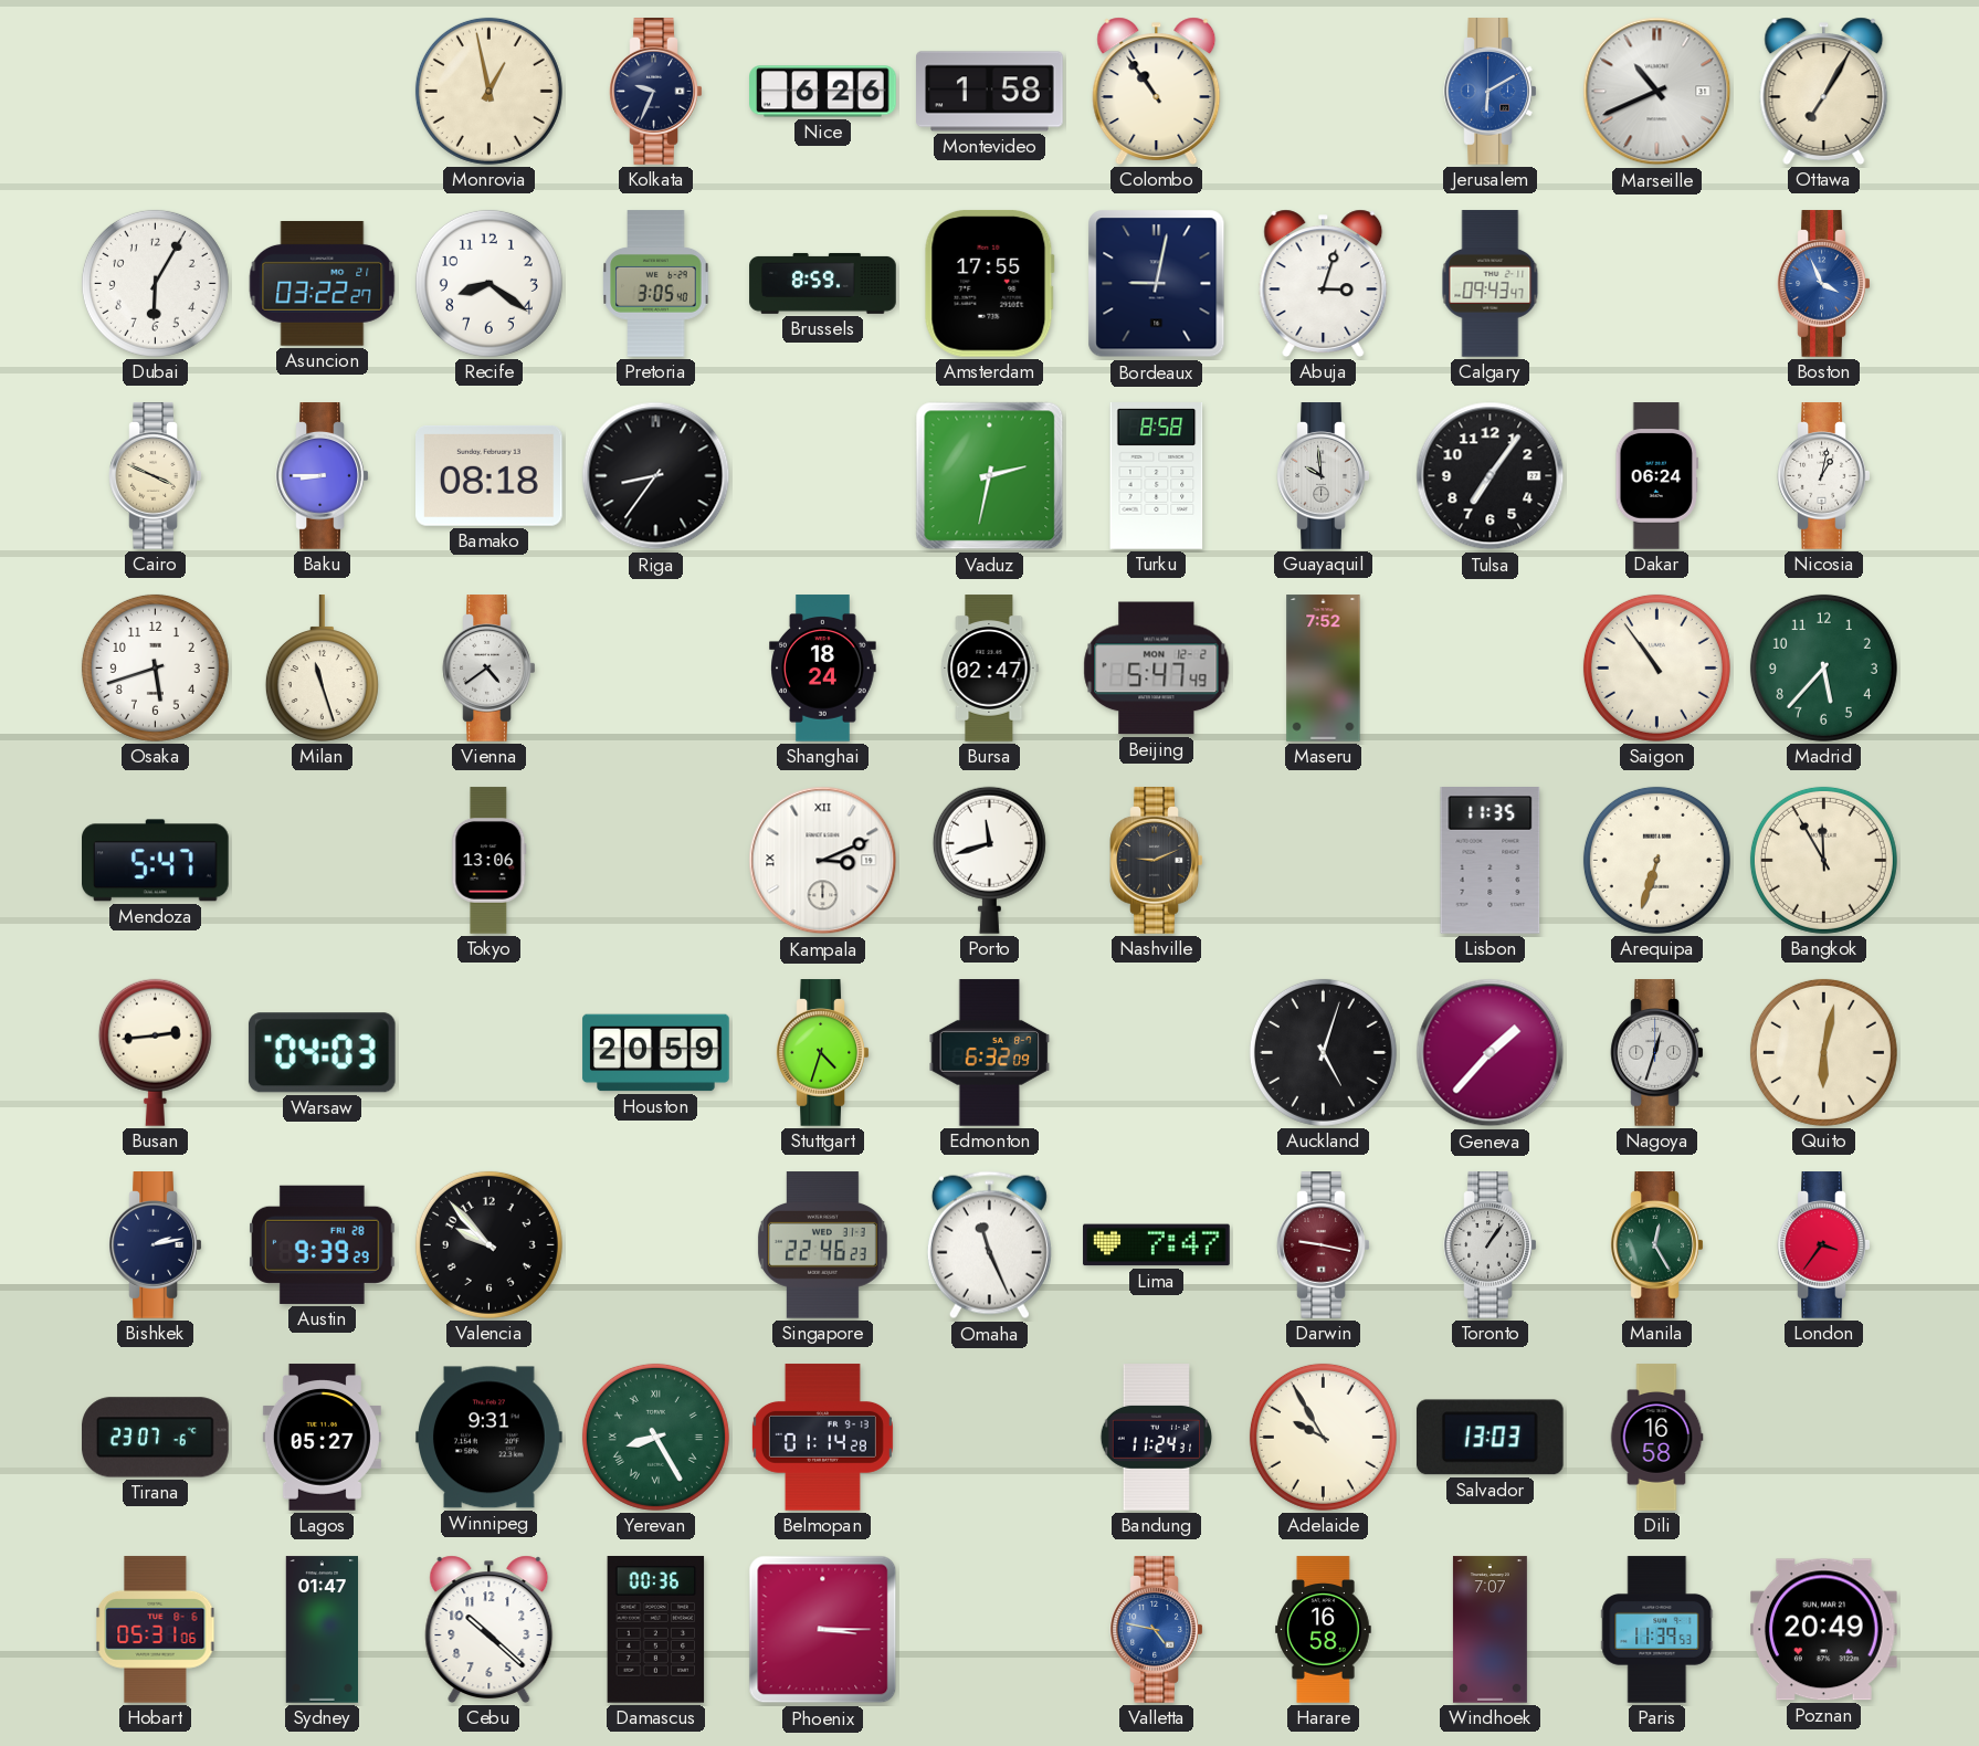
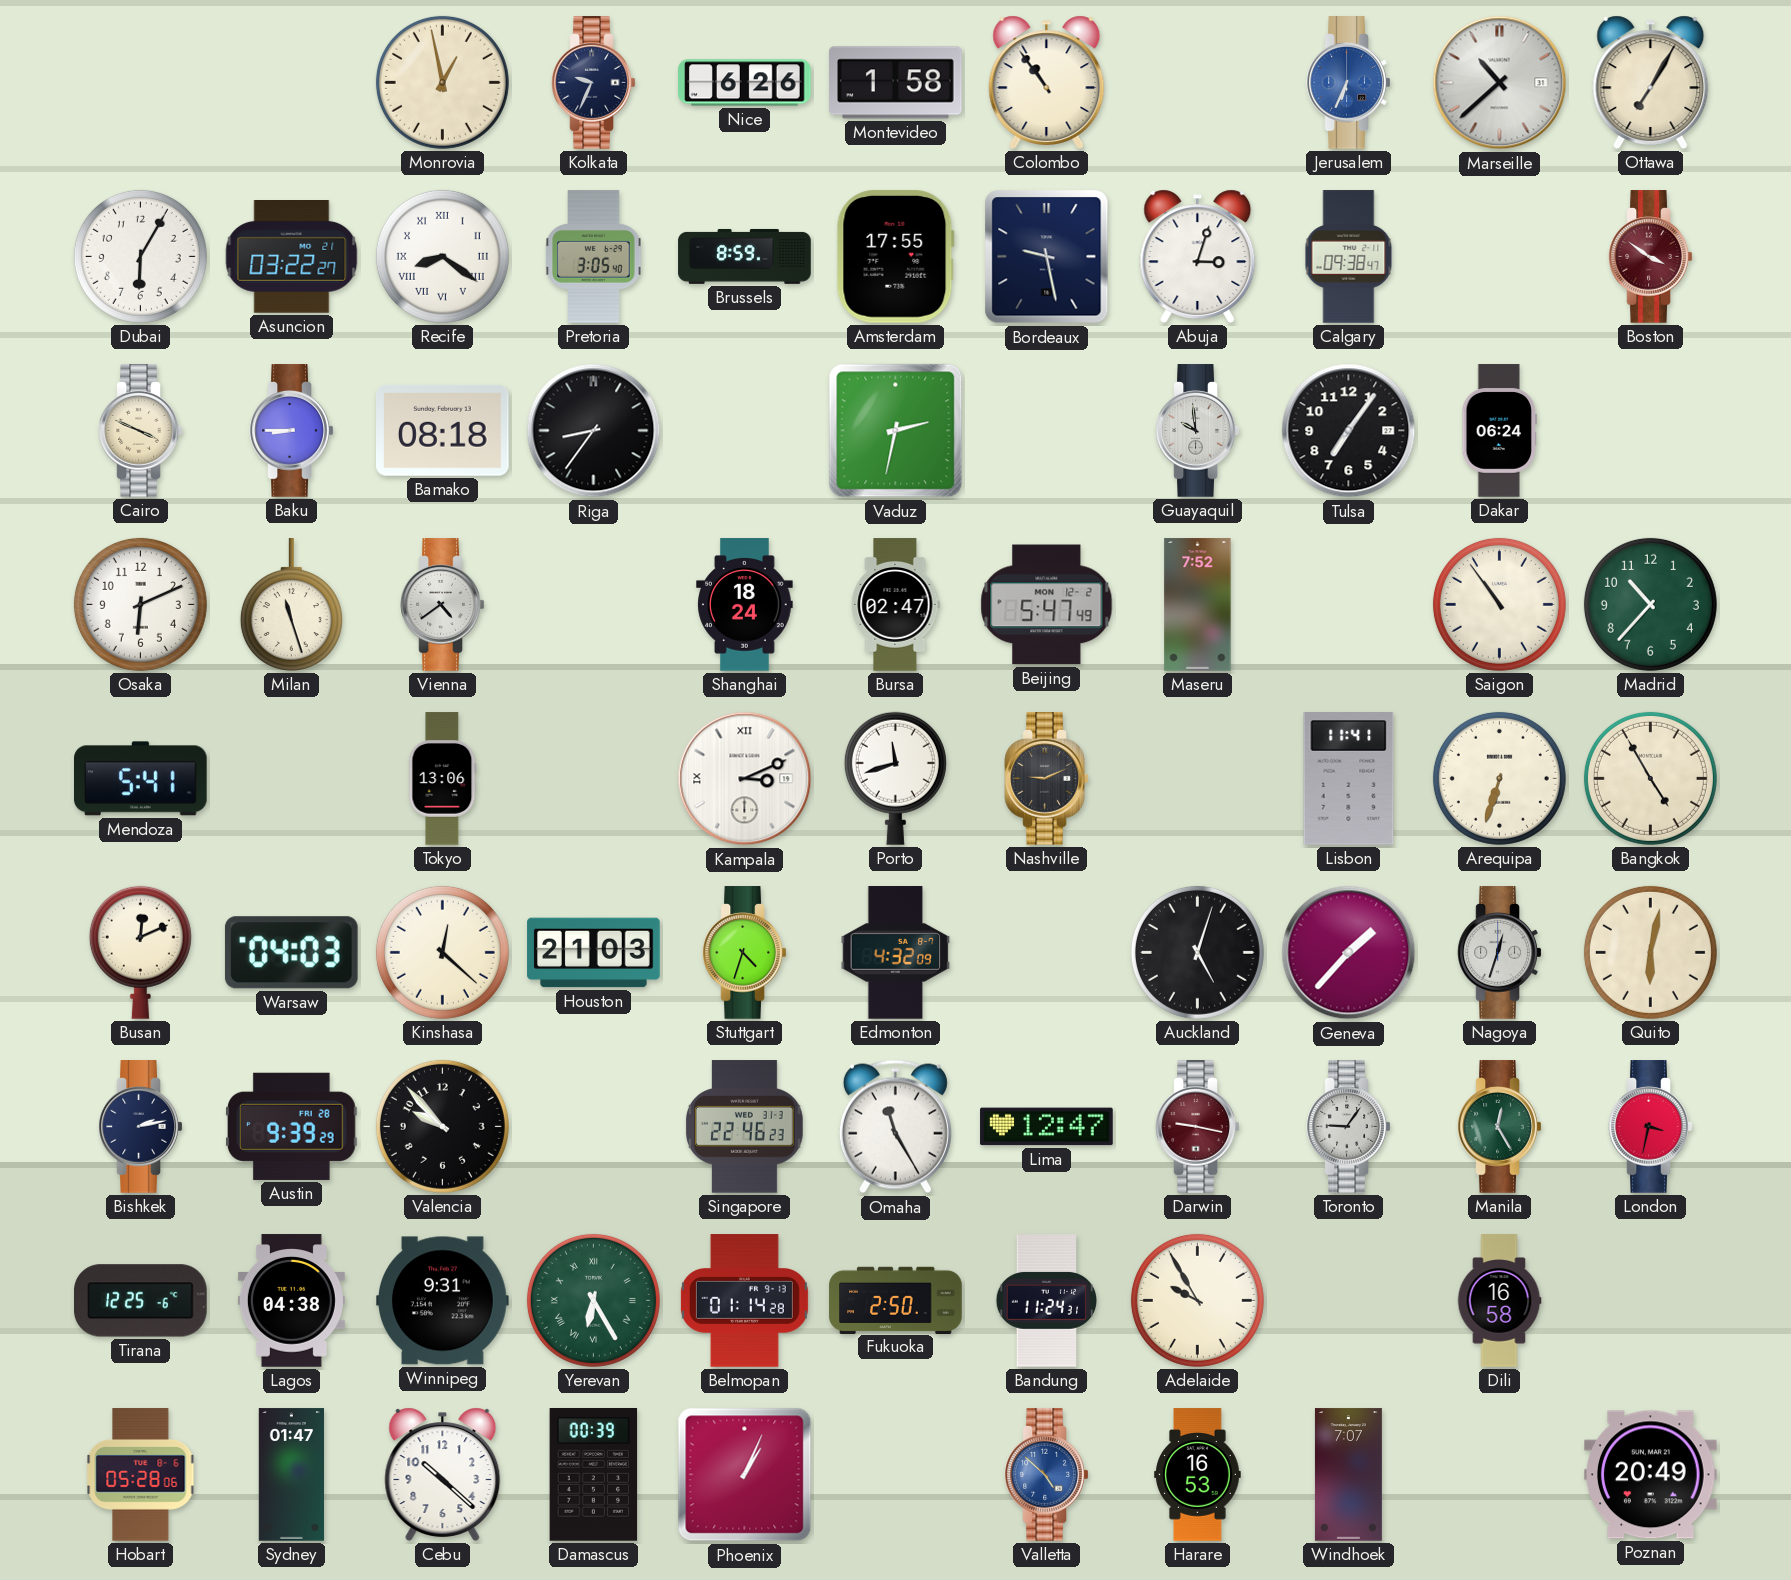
Jerusalem: 6:10 -> 6:34 (1349, 83)
Marseille: 10:41 -> 10:38 (1500, 83)
Recife numerals: Arabic -> Roman (442, 256)
Bordeaux: 9:02 -> 9:28 (1047, 257)
Calgary: 09:43 -> 09:38 (1349, 257)
Boston: 3:56 -> 3:51 (1651, 257)
Boston dial: blue -> burgundy (1651, 257)
Turku: 8:58 -> none (1157, 476)
Nicosia: 1:02 -> none (1824, 476)
Osaka: 5:42 -> 6:11 (140, 604)
Madrid: 5:37 -> 10:37 (1650, 604)
Mendoza: 5:47 -> 5:41 (141, 779)
Lisbon: 11:35 -> 11:41 (1349, 779)
Bangkok: 11:55 -> 4:55 (1650, 778)
Busan: 2:44 -> 12:11 (140, 952)
Kinshasa: none -> 12:22 (442, 952)
Houston: 20:59 -> 21:03 (594, 953)
Edmonton: 6:32 -> 4:32 (896, 953)
Omaha: 11:26 -> 11:25 (895, 1127)
Lima: 7:47 -> 12:47 (1047, 1127)
Toronto: 1:06 -> 9:06 (1349, 1127)
London: 3:36 -> 3:32 (1651, 1127)
Tirana: 23:07 -> 12:25 (141, 1301)
Lagos: 05:27 -> 04:38 (291, 1301)
Yerevan: 8:25 -> 6:25 (593, 1300)
Fukuoka: none -> 2:50 (896, 1300)
Salvador: 13:03 -> none (1489, 1438)
Hobart: 05:31 -> 05:28 (141, 1475)
Damascus: 00:36 -> 00:39 (594, 1475)
Phoenix: 3:15 -> 1:04 (745, 1475)
Valletta: 4:47 -> 4:52 (1047, 1475)
Harare: 16:58 -> 16:53 (1198, 1475)
Paris: 11:39 -> none (1657, 1630)
